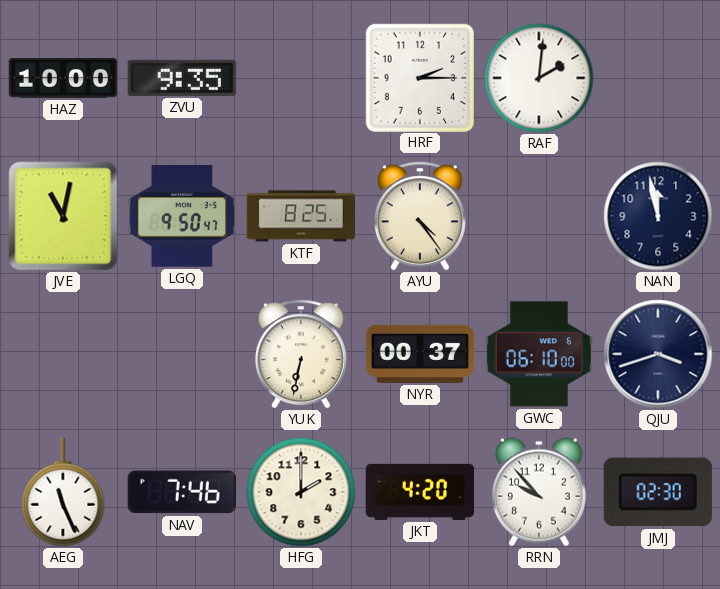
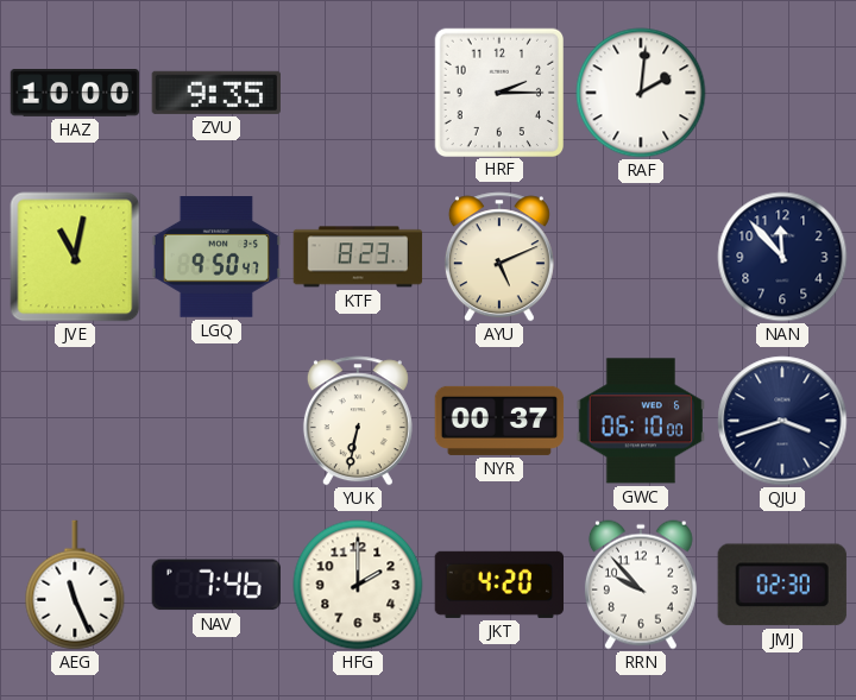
KTF: 8:25 -> 8:23 (358, 257)
AYU: 4:24 -> 5:11 (499, 257)
NAN: 11:58 -> 11:53 (782, 257)
